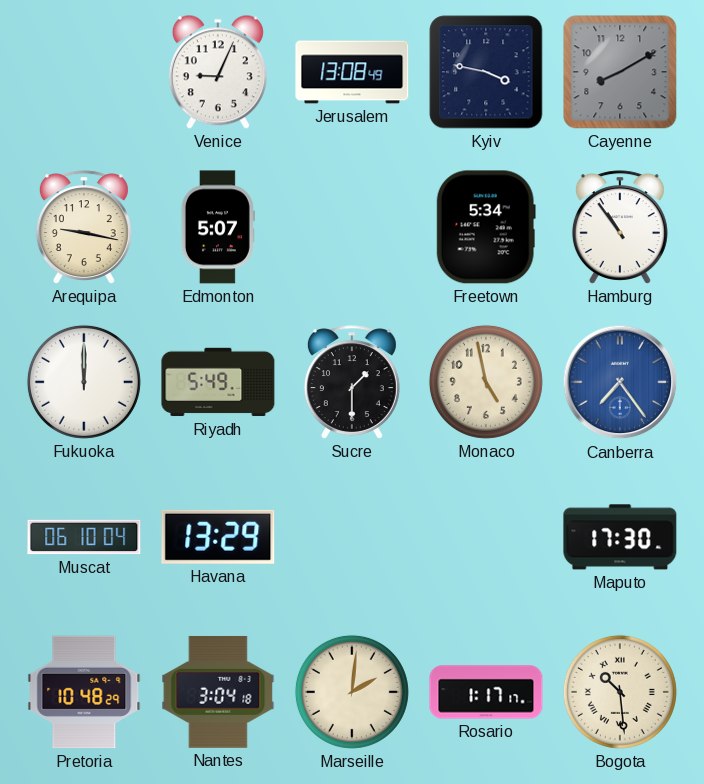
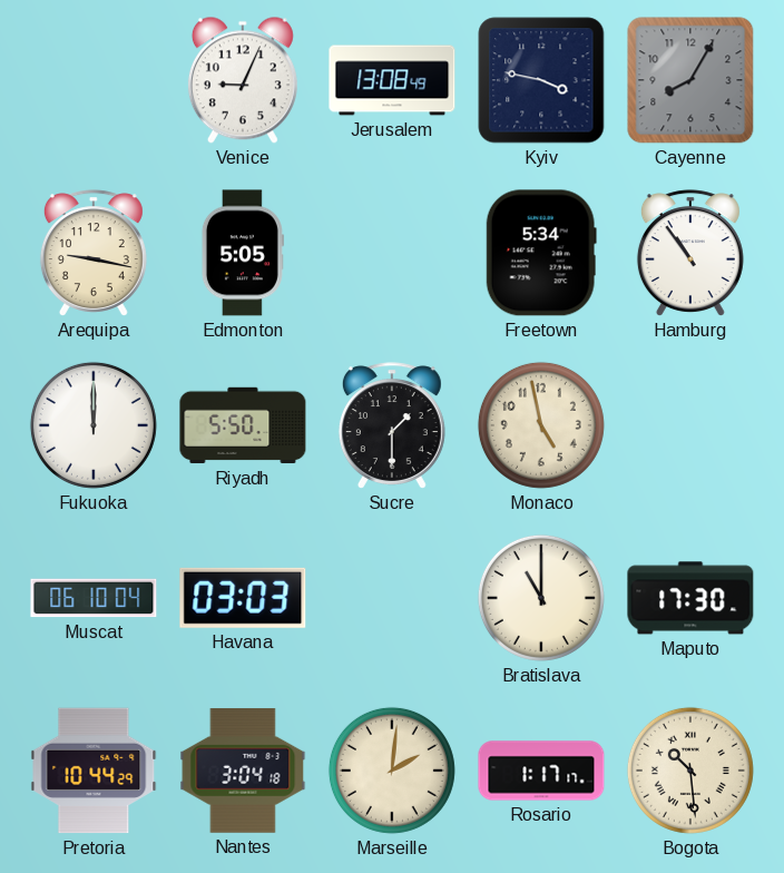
Cayenne: 8:10 -> 8:05 (690, 80)
Edmonton: 5:07 -> 5:05 (243, 253)
Riyadh: 5:49 -> 5:50 (243, 425)
Canberra: 7:24 -> none (620, 382)
Havana: 13:29 -> 03:03 (243, 598)
Bratislava: none -> 11:00 (541, 598)
Pretoria: 10:48 -> 10:44 (94, 771)
